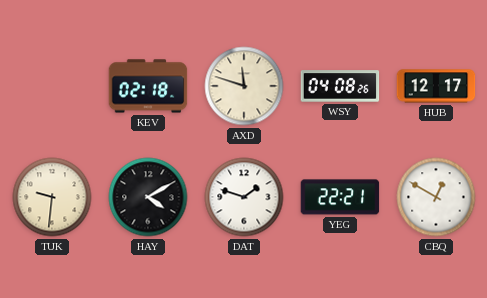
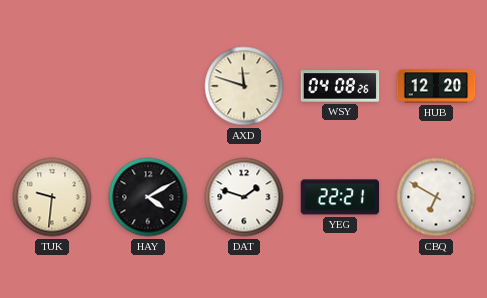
KEV: 02:18 -> none (148, 86)
HUB: 12:17 -> 12:20 (436, 86)
CBQ: 12:50 -> 6:50 (436, 197)
